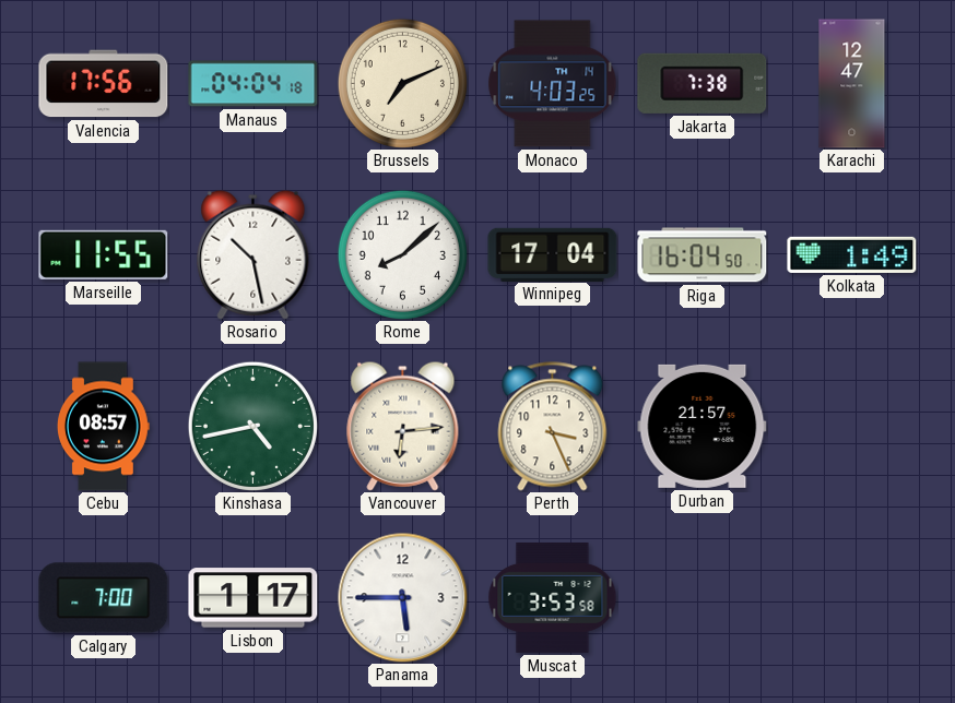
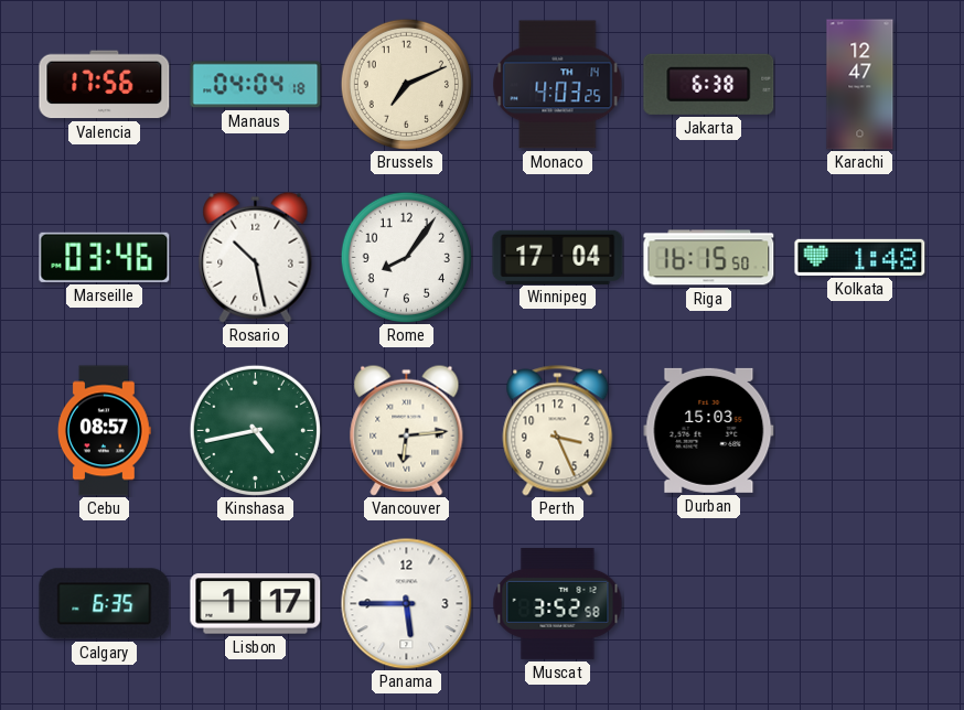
Jakarta: 7:38 -> 6:38 (709, 84)
Marseille: 11:55 -> 03:46 (105, 257)
Rome: 8:08 -> 8:06 (406, 257)
Riga: 16:04 -> 16:15 (709, 258)
Kolkata: 1:49 -> 1:48 (860, 257)
Durban: 21:57 -> 15:03 (709, 430)
Calgary: 7:00 -> 6:35 (105, 604)
Muscat: 3:53 -> 3:52 (558, 603)
